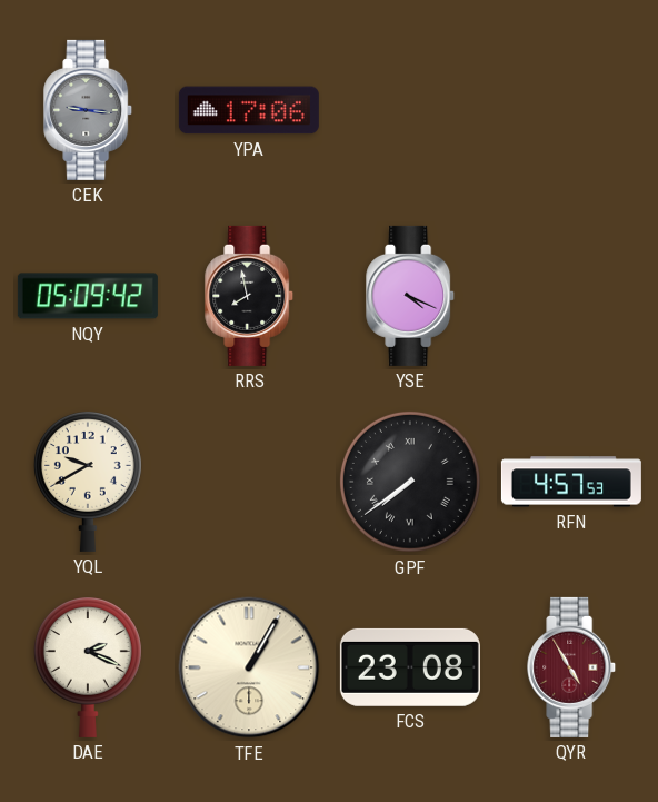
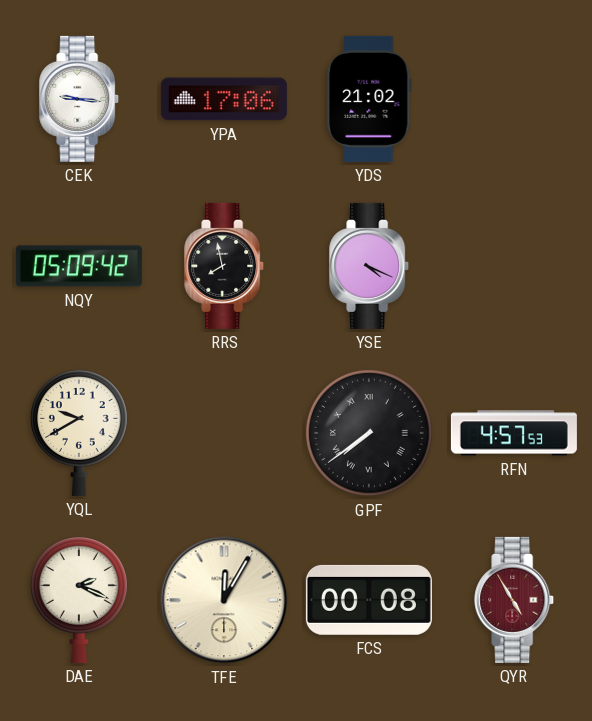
CEK dial: grey -> white (80, 99)
YDS: none -> 21:02 (369, 99)
TFE: 1:05 -> 12:05 (224, 600)
FCS: 23:08 -> 00:08 (369, 600)
